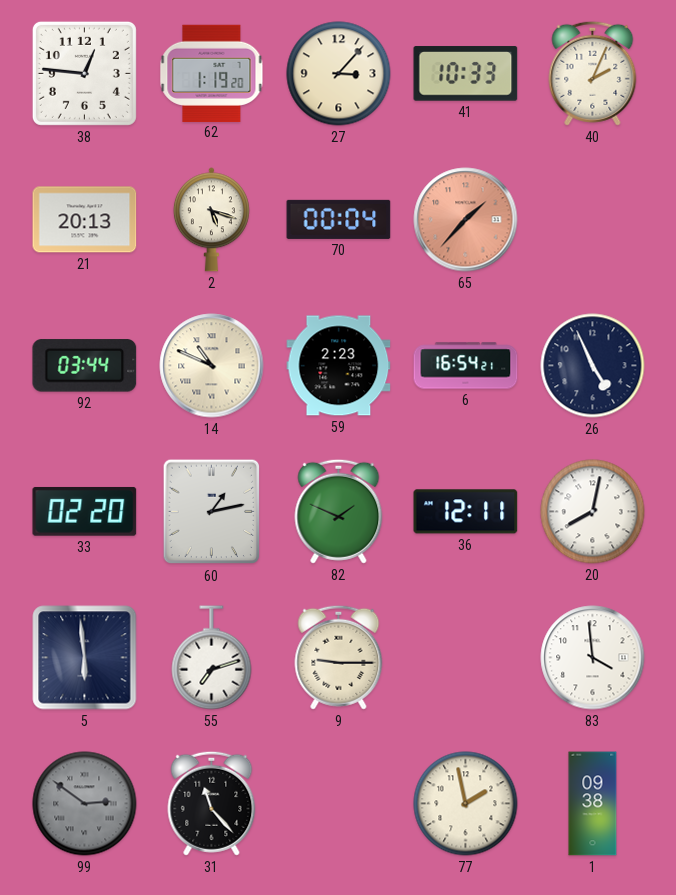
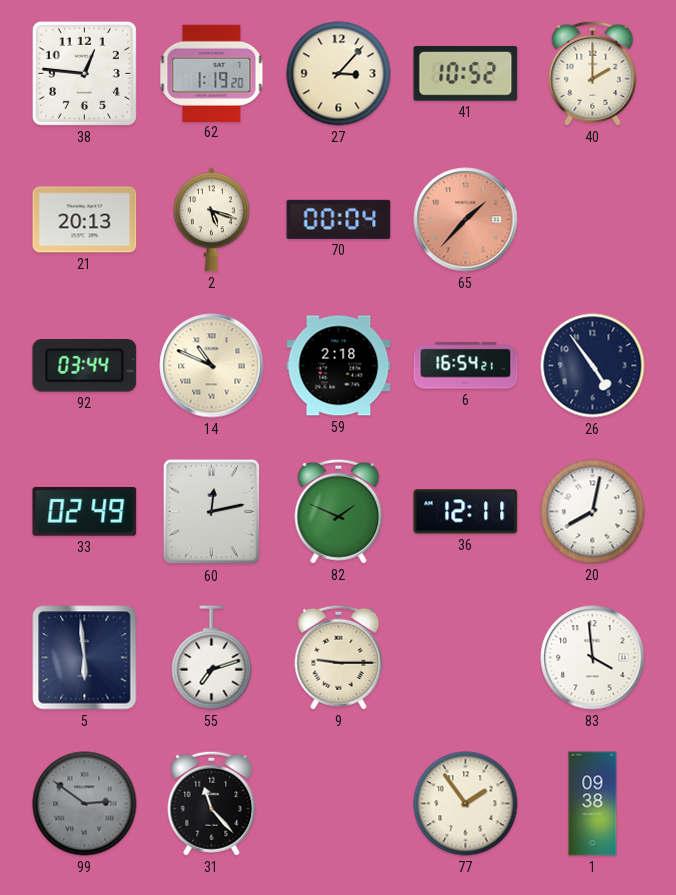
41: 10:33 -> 10:52 (466, 74)
40: 2:04 -> 2:00 (593, 73)
59: 2:23 -> 2:18 (339, 366)
26: 4:56 -> 4:54 (593, 366)
33: 02:20 -> 02:49 (85, 511)
60: 1:13 -> 12:13 (211, 512)
77: 1:58 -> 1:54 (466, 804)
